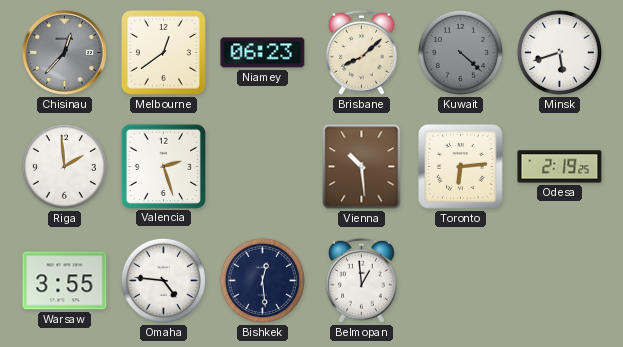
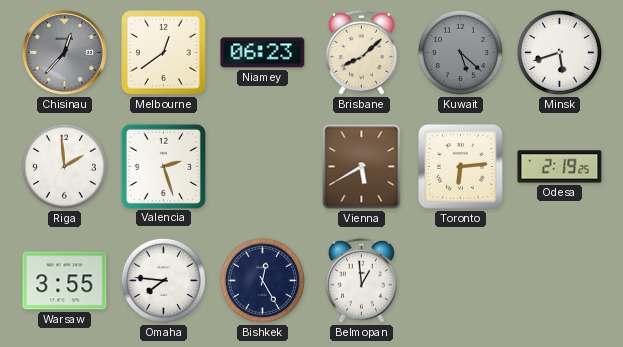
Kuwait: 4:22 -> 5:22 (460, 52)
Vienna: 10:29 -> 5:40 (362, 167)
Omaha: 4:46 -> 7:46 (163, 280)
Bishkek: 12:29 -> 12:25 (262, 280)
